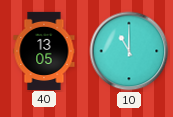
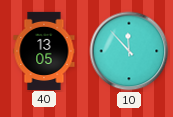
10: 11:00 -> 11:53 (129, 51)
